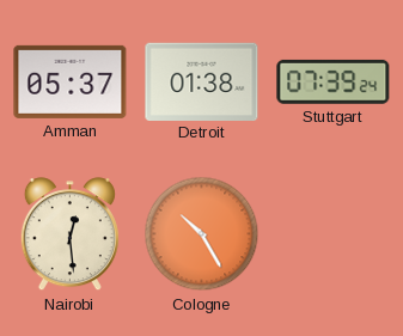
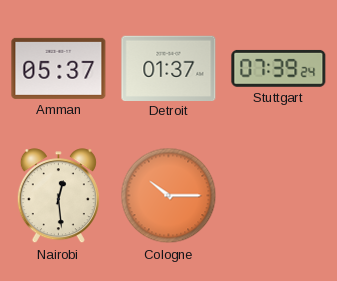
Detroit: 01:38 -> 01:37 (169, 68)
Cologne: 10:25 -> 10:15 (169, 196)
